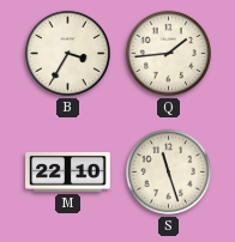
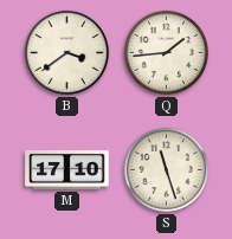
B: 3:35 -> 3:39 (66, 52)
M: 22:10 -> 17:10 (67, 169)
